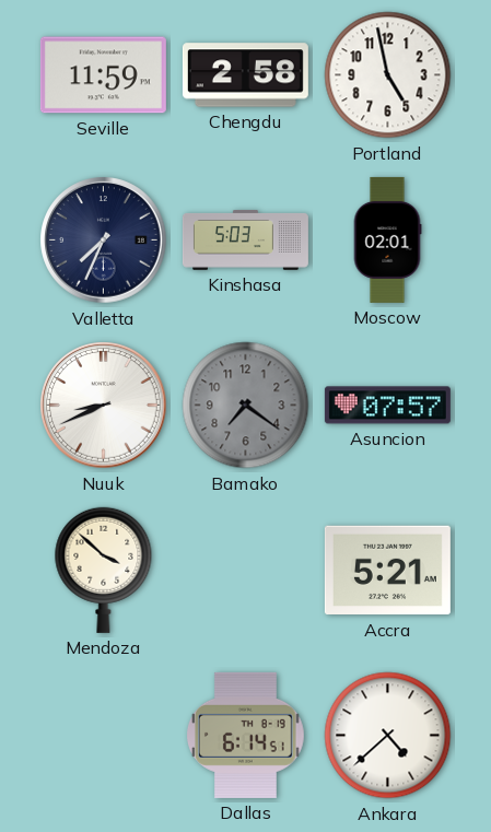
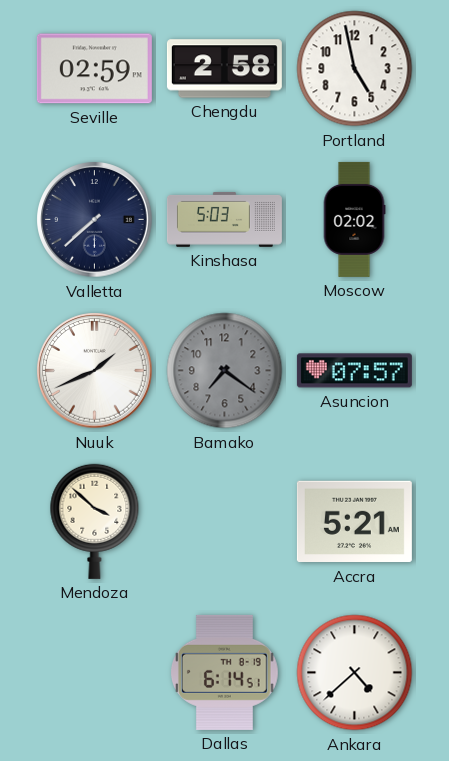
Seville: 11:59 -> 02:59 (94, 69)
Valletta: 7:34 -> 7:38 (95, 220)
Moscow: 02:01 -> 02:02 (354, 219)
Nuuk: 8:41 -> 1:41 (95, 371)
